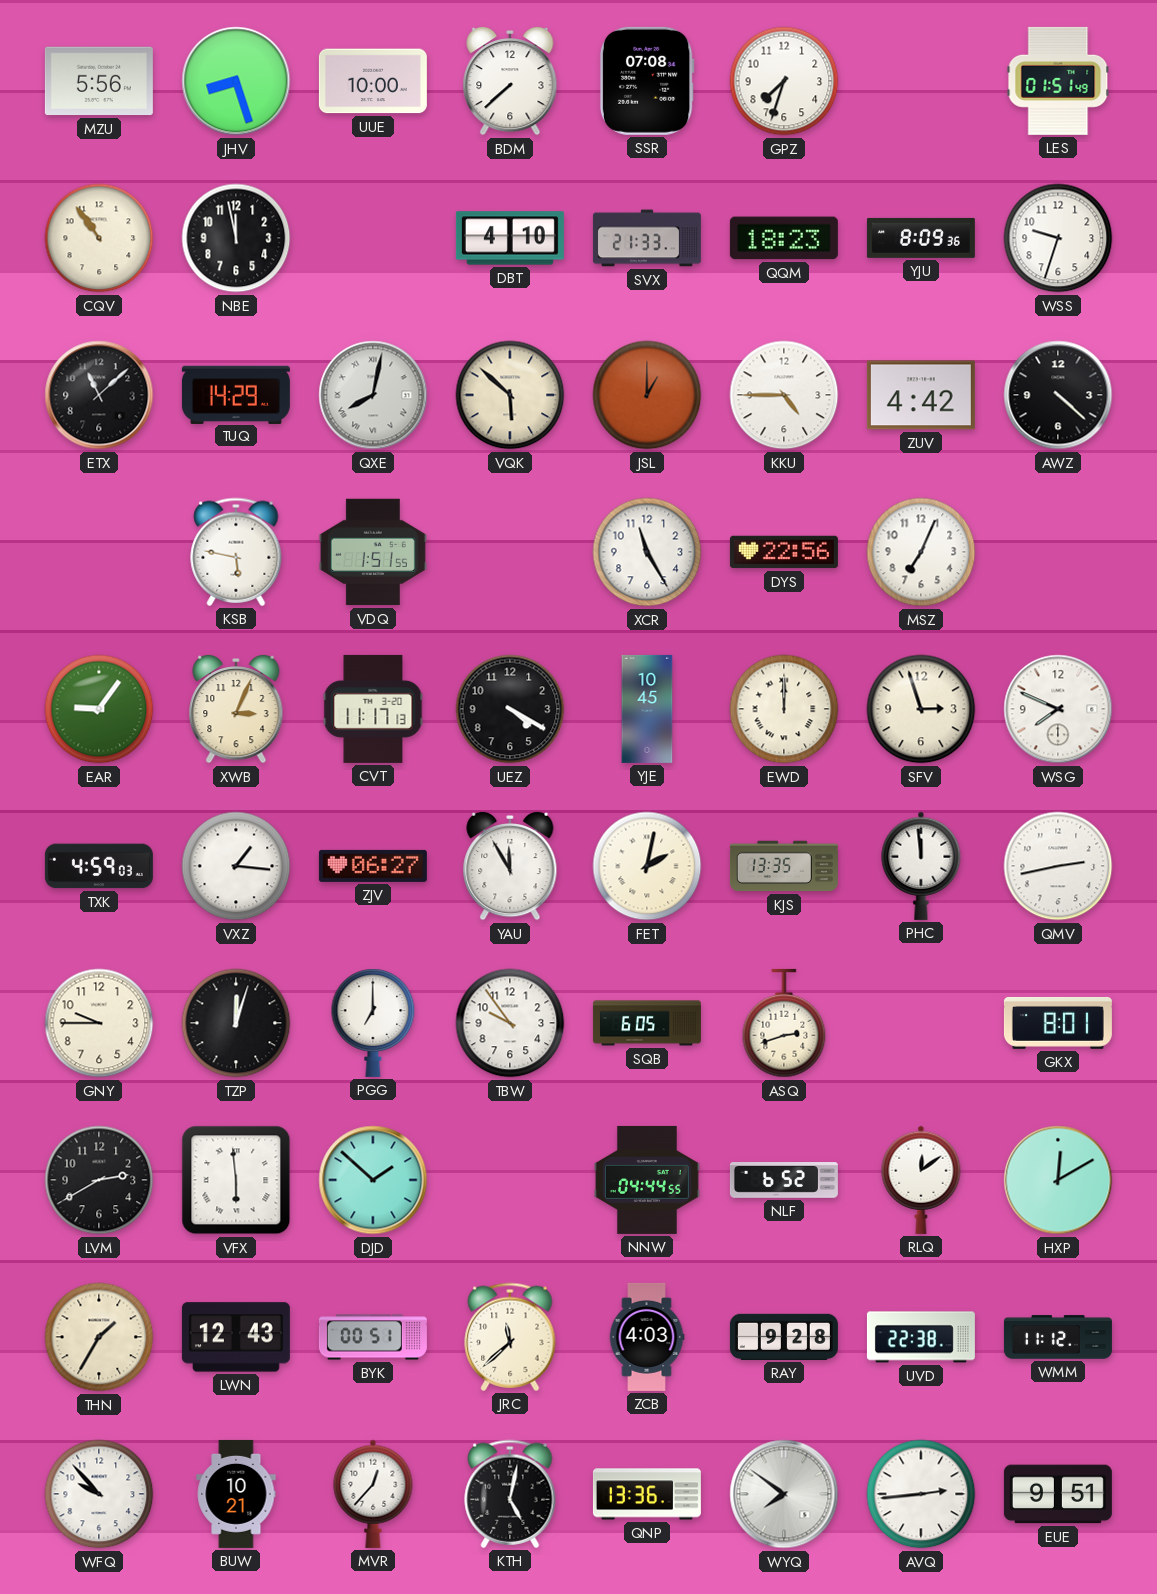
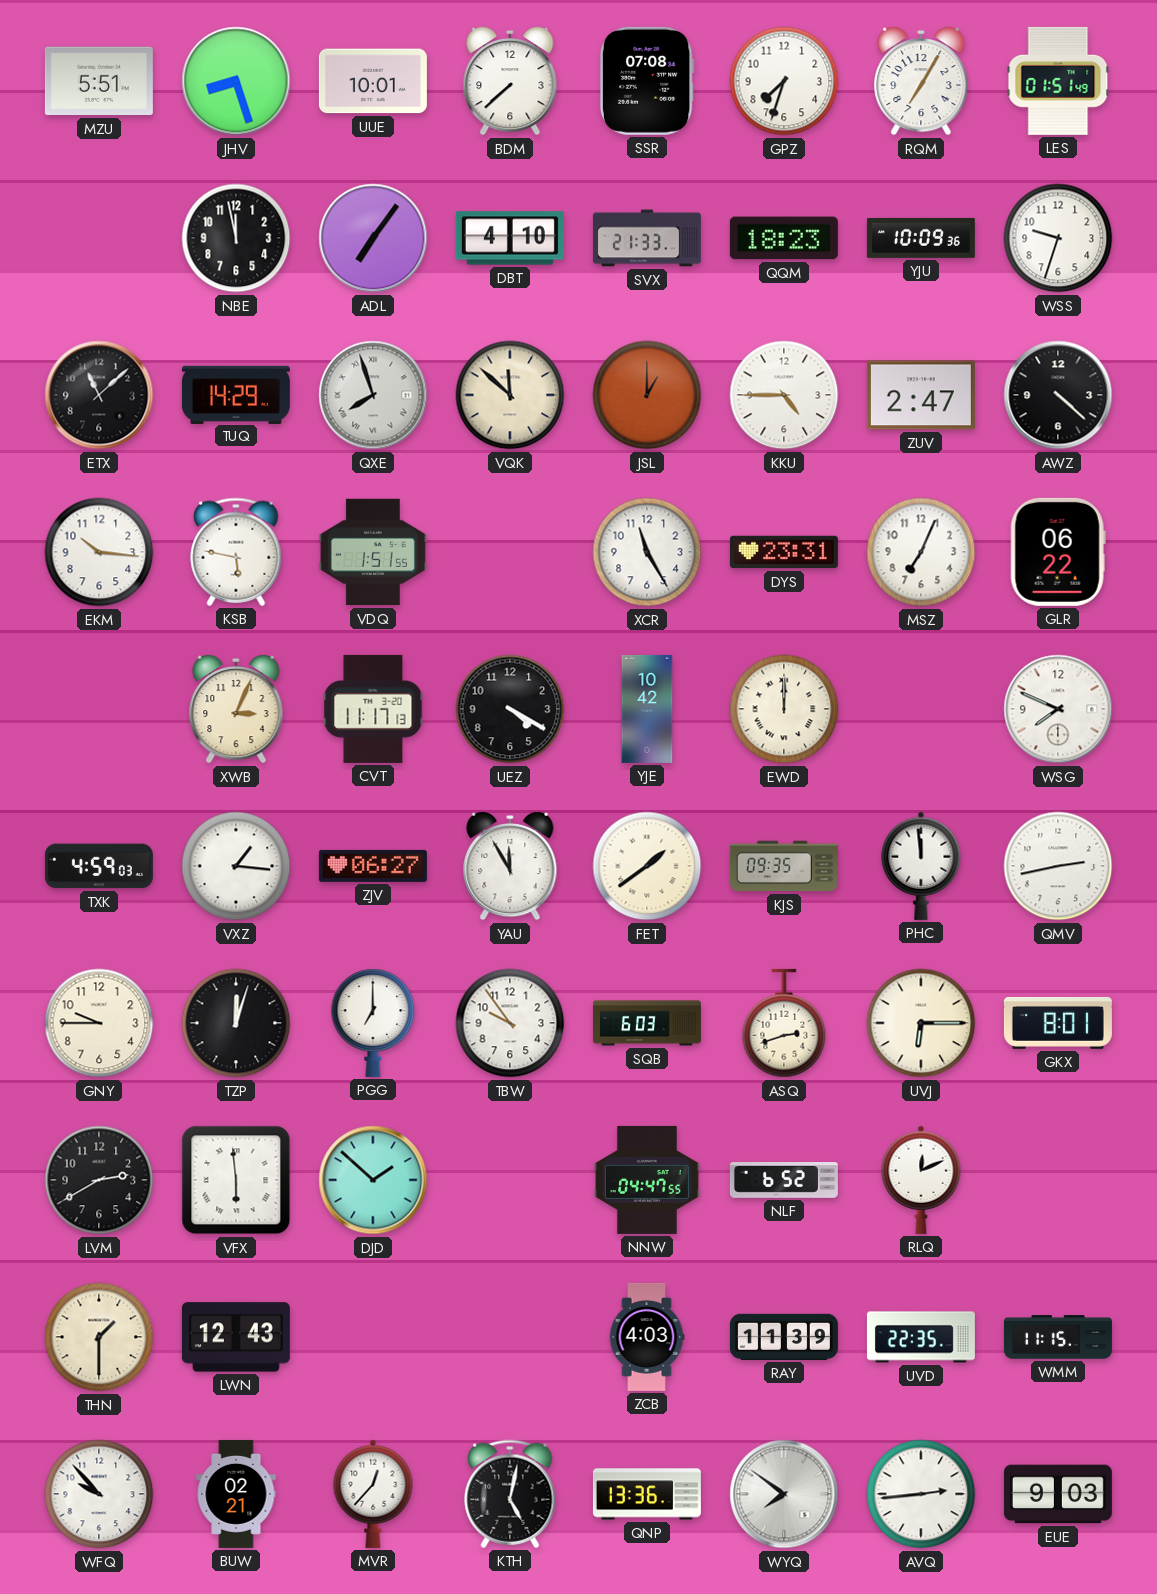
MZU: 5:56 -> 5:51 (99, 81)
UUE: 10:00 -> 10:01 (373, 81)
RQM: none -> 7:05 (921, 81)
CQV: 10:54 -> none (99, 238)
ADL: none -> 7:06 (373, 238)
YJU: 8:09 -> 10:09 (921, 238)
QXE: 8:02 -> 7:57 (373, 395)
VQK: 5:52 -> 11:52 (510, 395)
ZUV: 4:42 -> 2:47 (921, 395)
EKM: none -> 10:16 (99, 552)
DYS: 22:56 -> 23:31 (784, 552)
GLR: none -> 06:22 (1058, 552)
EAR: 9:06 -> none (99, 709)
YJE: 10:45 -> 10:42 (647, 709)
SFV: 2:57 -> none (921, 709)
FET: 2:02 -> 1:39 (647, 866)
KJS: 13:35 -> 09:35 (784, 866)
SQB: 6:05 -> 6:03 (647, 1023)
UVJ: none -> 6:15 (921, 1023)
NNW: 04:44 -> 04:47 (647, 1180)
RLQ: 12:09 -> 12:11 (921, 1180)
HXP: 12:10 -> none (1058, 1180)
THN: 1:35 -> 1:30 (99, 1337)
BYK: 00:51 -> none (373, 1337)
JRC: 11:38 -> none (510, 1337)
RAY: 9:28 -> 11:39 (784, 1337)
UVD: 22:38 -> 22:35 (921, 1337)
WMM: 11:12 -> 11:15 (1058, 1337)
BUW: 10:21 -> 02:21 (236, 1494)
EUE: 9:51 -> 9:03 (1058, 1494)
